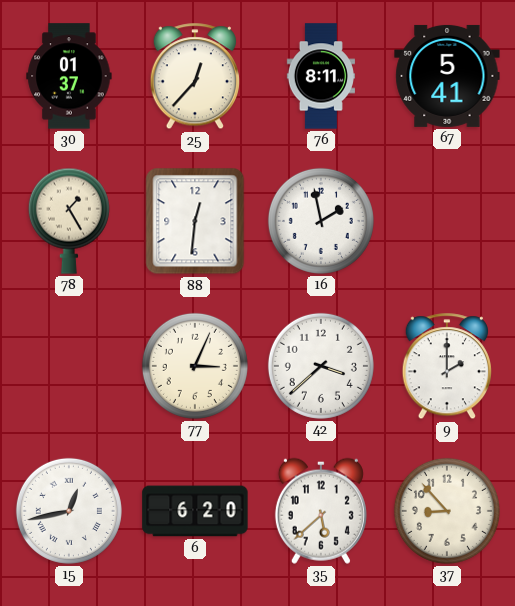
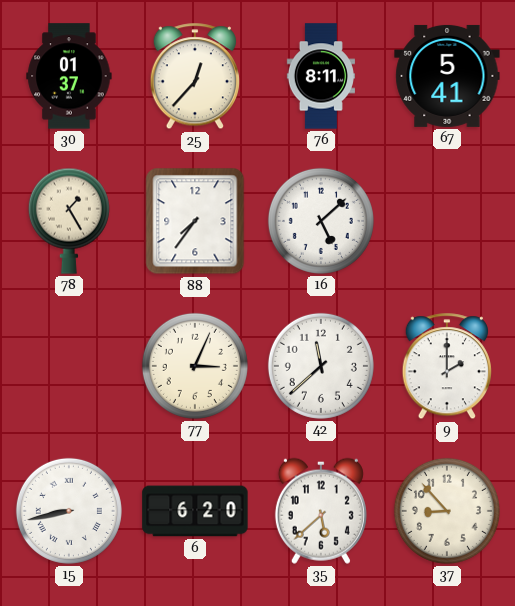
88: 12:31 -> 7:36 (195, 221)
16: 1:58 -> 5:08 (321, 221)
42: 3:38 -> 11:38 (321, 366)
15: 12:43 -> 8:43 (69, 511)
